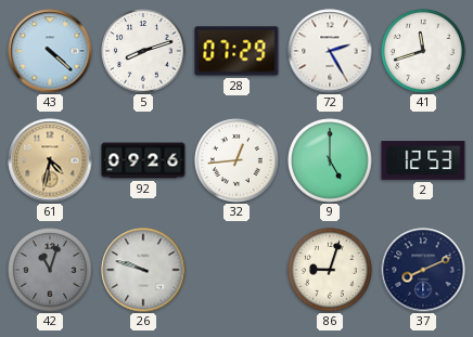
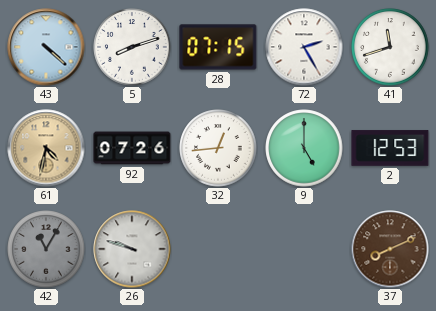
28: 07:29 -> 07:15 (218, 47)
92: 09:26 -> 07:26 (132, 148)
42: 11:03 -> 11:05 (46, 249)
86: 9:03 -> none (330, 270)
37 dial: navy -> brown (390, 249)
